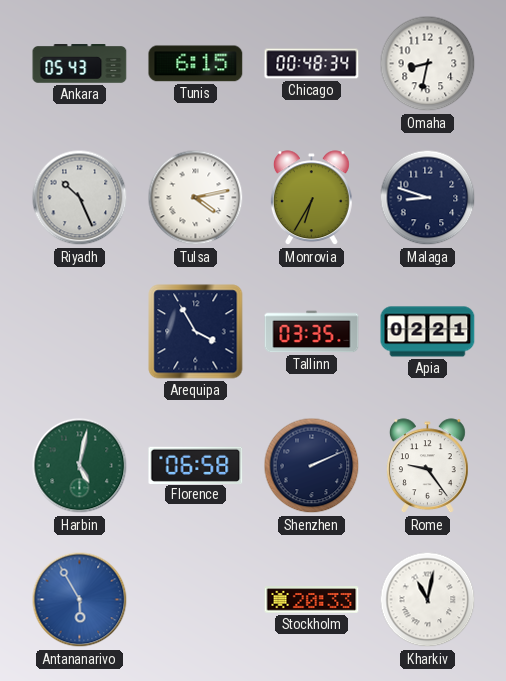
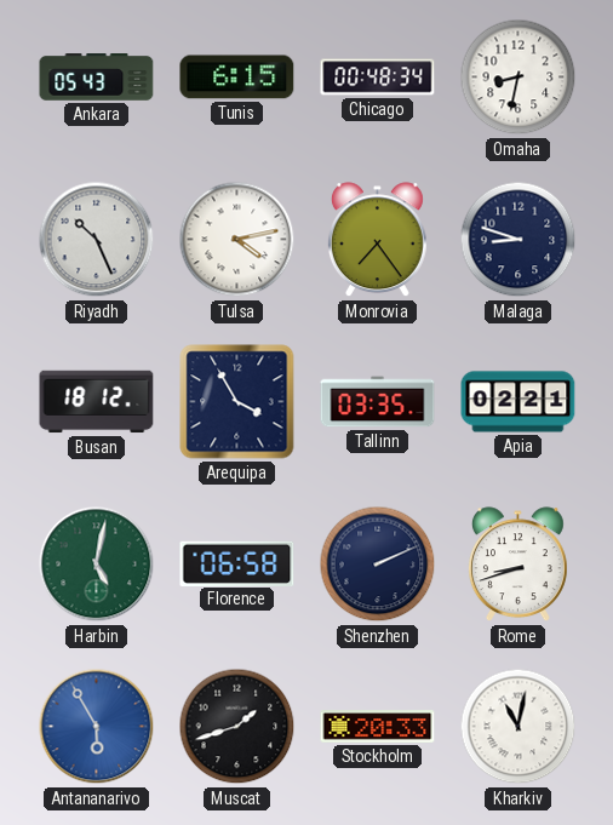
Monrovia: 6:35 -> 7:24 (377, 240)
Busan: none -> 18:12 (97, 402)
Rome: 9:24 -> 8:42 (517, 565)
Muscat: none -> 1:42 (237, 727)
